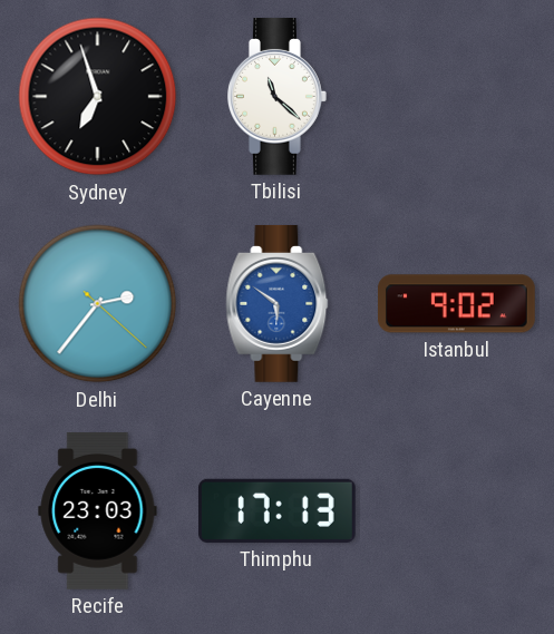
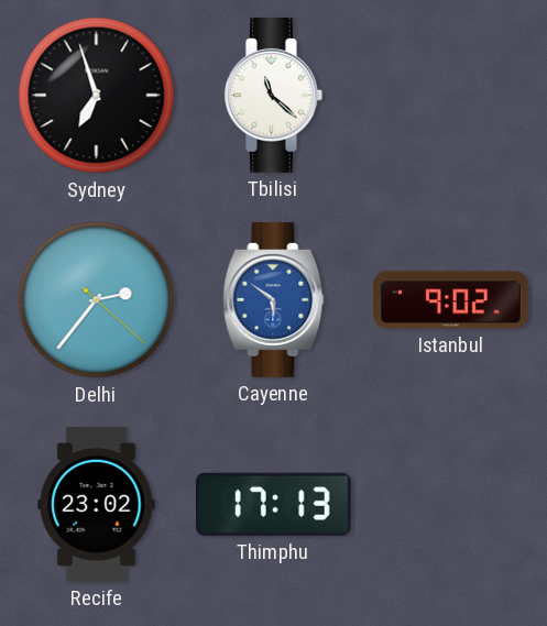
Recife: 23:03 -> 23:02 (97, 504)
